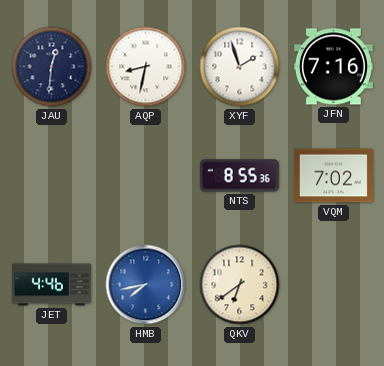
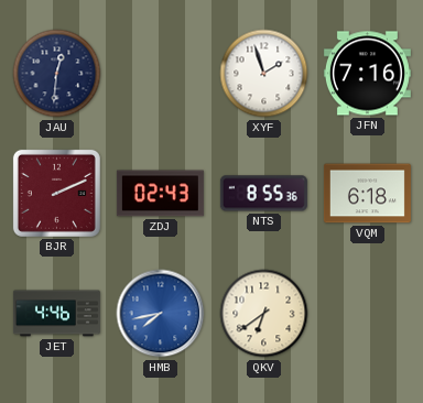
AQP: 8:32 -> none (146, 67)
BJR: none -> 2:11 (56, 193)
ZDJ: none -> 02:43 (160, 194)
VQM: 7:02 -> 6:18 (367, 194)
